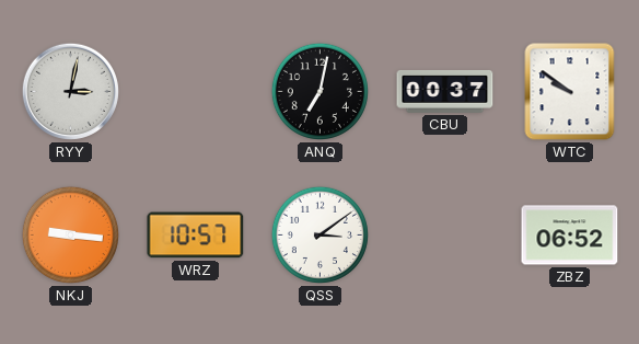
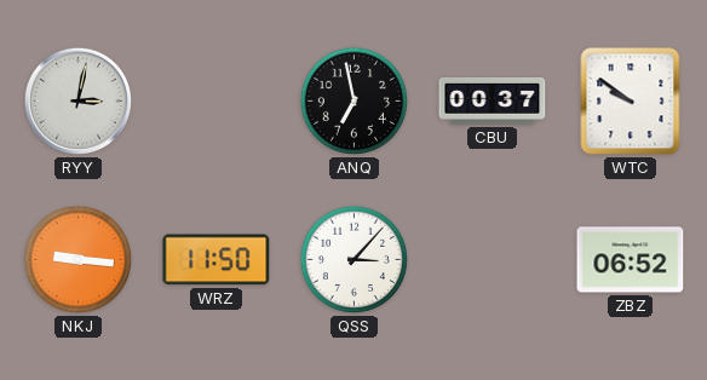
ANQ: 7:02 -> 6:58 (353, 100)
WRZ: 10:57 -> 11:50 (217, 260)
QSS: 3:09 -> 3:07 (353, 259)
